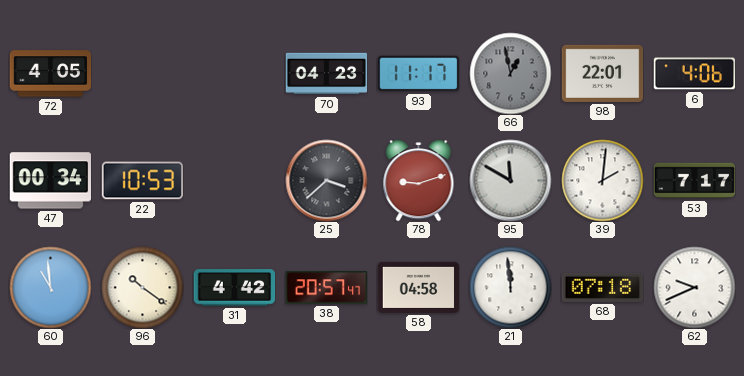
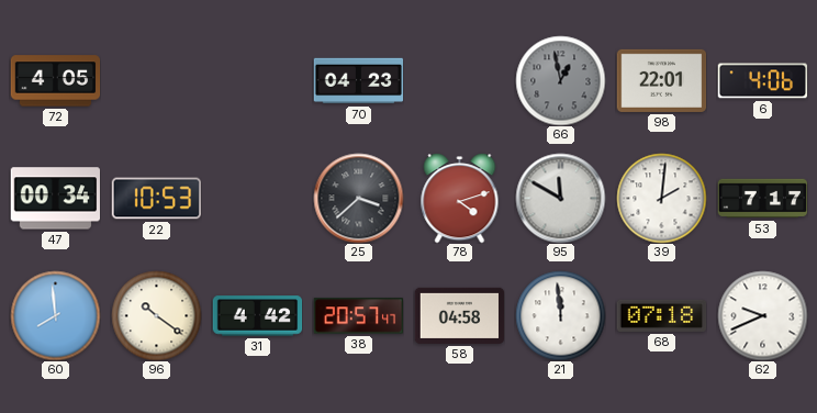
93: 11:17 -> none (418, 74)
78: 9:12 -> 4:12 (460, 198)
60: 10:59 -> 7:59 (55, 315)
